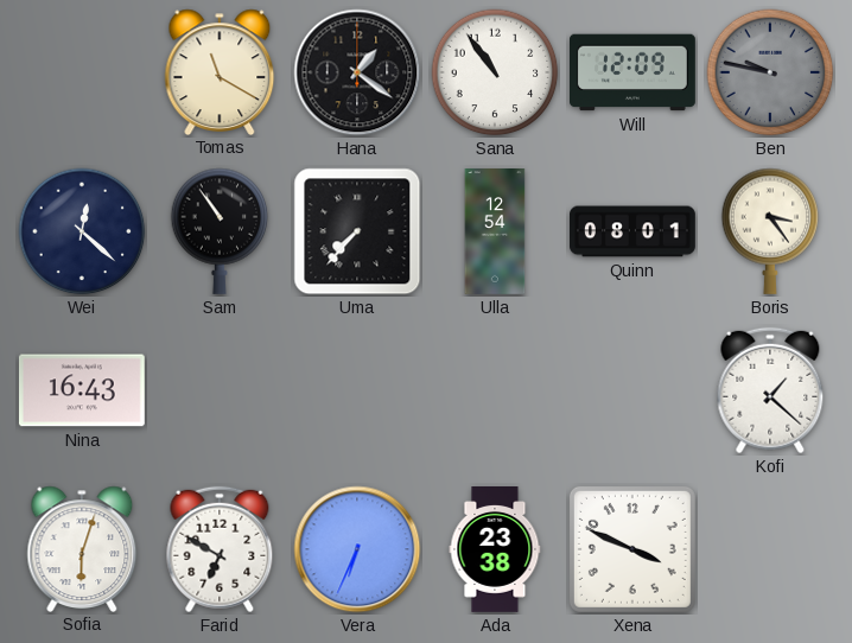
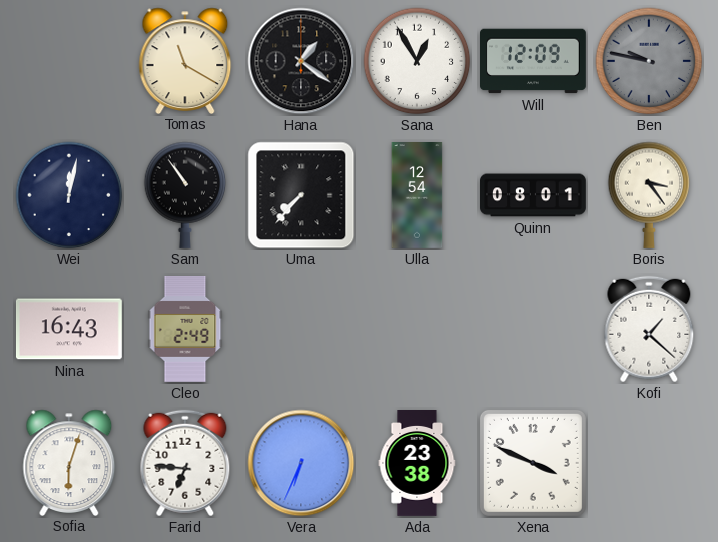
Sana: 10:54 -> 12:55 (417, 61)
Wei: 12:22 -> 12:02 (69, 195)
Cleo: none -> 2:49 (185, 329)
Farid: 6:50 -> 6:46 (185, 463)
